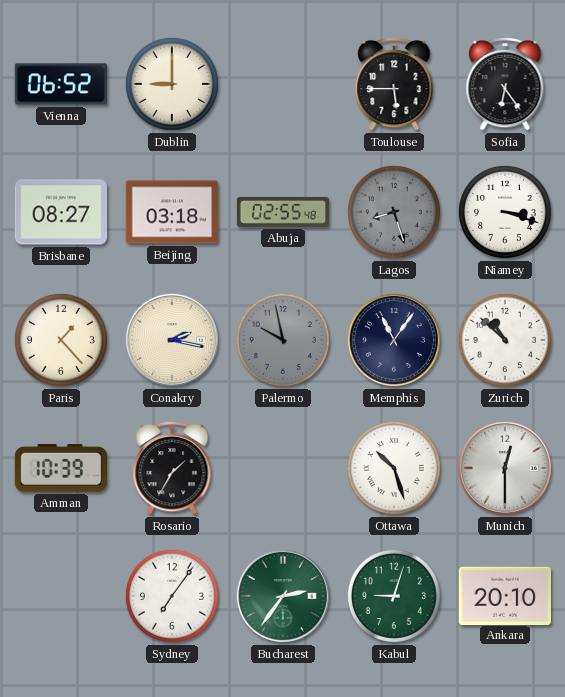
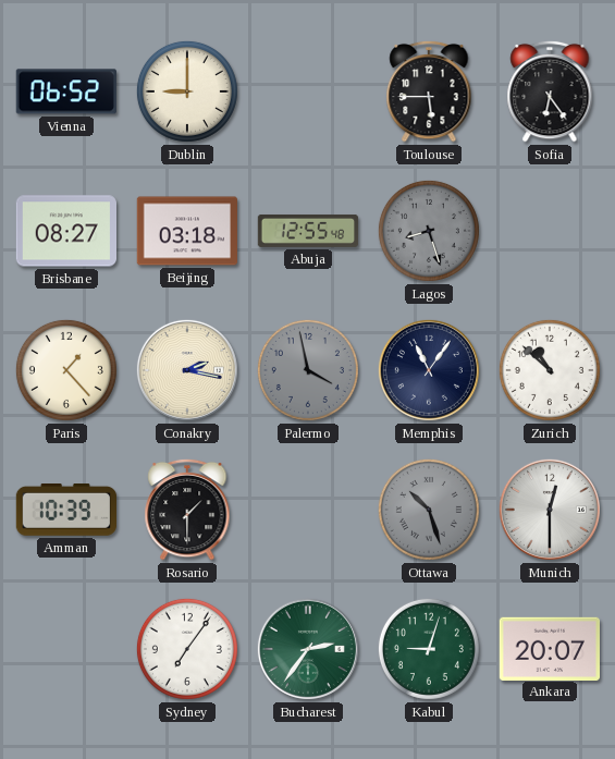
Abuja: 02:55 -> 12:55 (308, 231)
Niamey: 3:18 -> none (505, 212)
Palermo: 9:58 -> 3:58 (308, 370)
Rosario: 1:35 -> 1:30 (187, 510)
Ottawa dial: white -> grey (429, 510)
Ankara: 20:10 -> 20:07 (549, 648)
